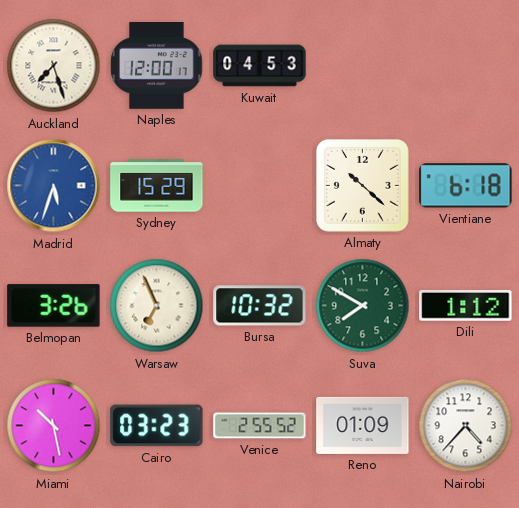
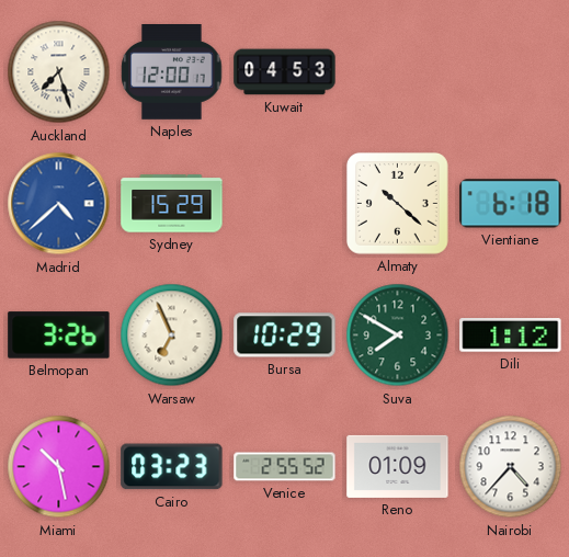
Madrid: 5:33 -> 4:38 (59, 204)
Bursa: 10:32 -> 10:29 (285, 336)
